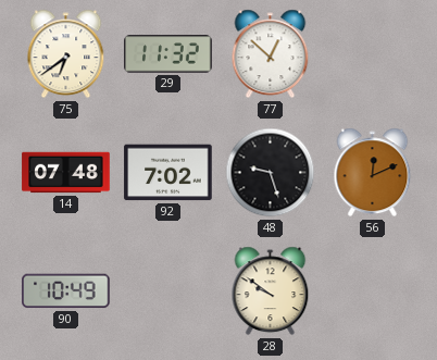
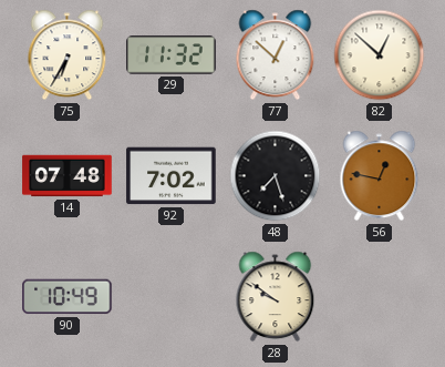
75: 6:39 -> 6:35 (68, 55)
82: none -> 12:52 (380, 55)
48: 9:27 -> 7:27 (276, 176)
56: 12:11 -> 12:47 (380, 176)
